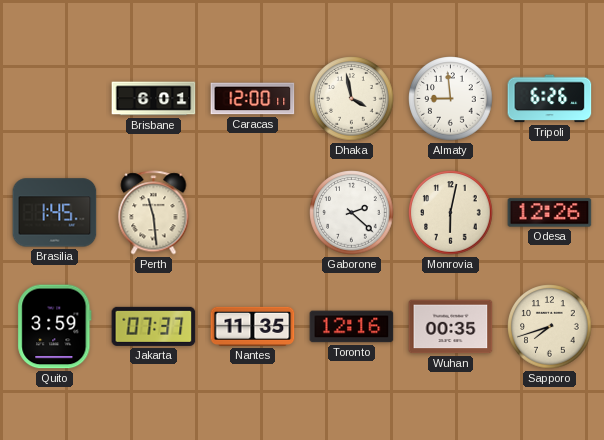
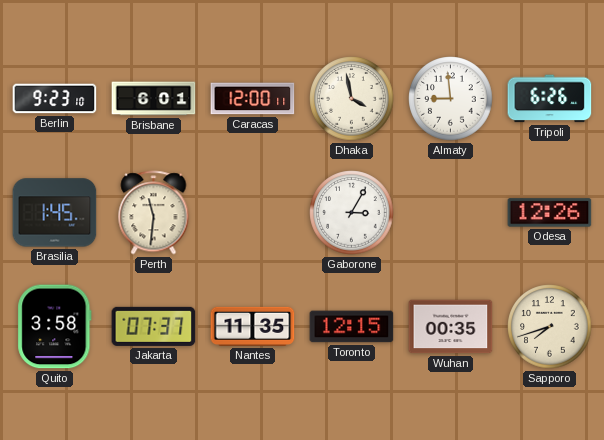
Berlin: none -> 9:23 (55, 99)
Perth: 11:29 -> 11:31 (154, 213)
Gaborone: 2:22 -> 3:05 (352, 213)
Monrovia: 6:02 -> none (451, 213)
Quito: 3:59 -> 3:58 (55, 327)
Toronto: 12:16 -> 12:15 (352, 327)
